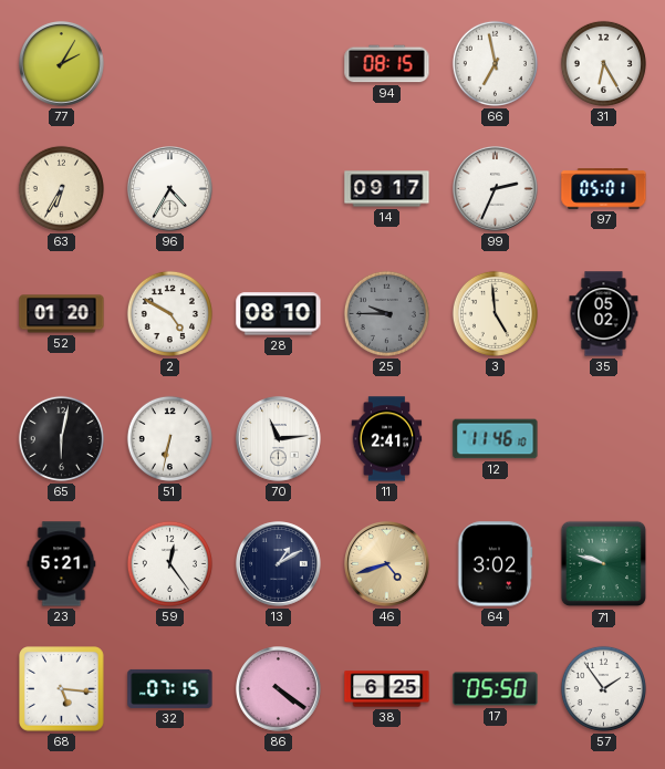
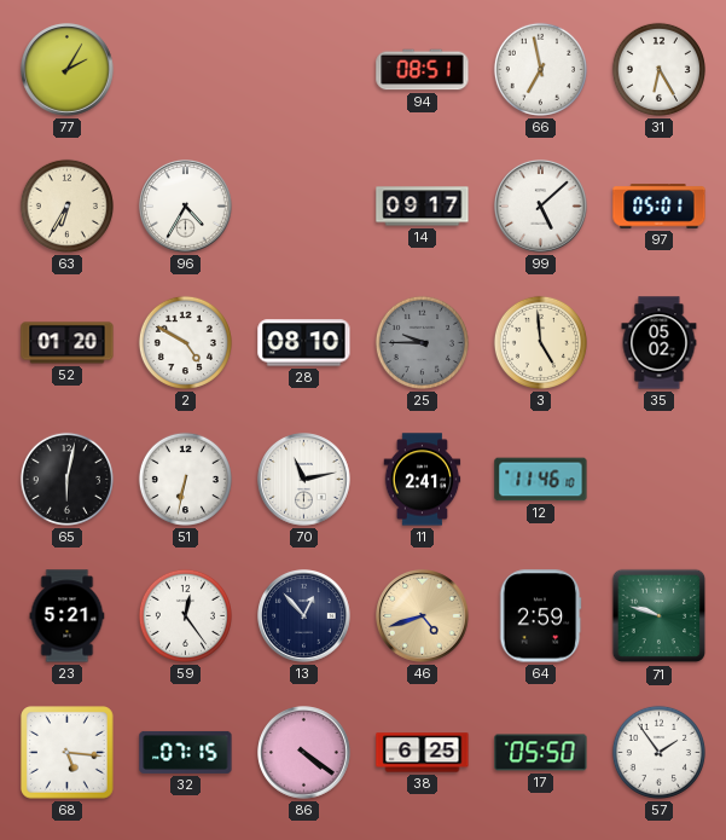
94: 08:15 -> 08:51 (423, 70)
99: 2:34 -> 5:08 (541, 207)
70: 11:14 -> 11:13 (304, 480)
13: 1:10 -> 12:53 (304, 616)
64: 3:02 -> 2:59 (540, 616)
